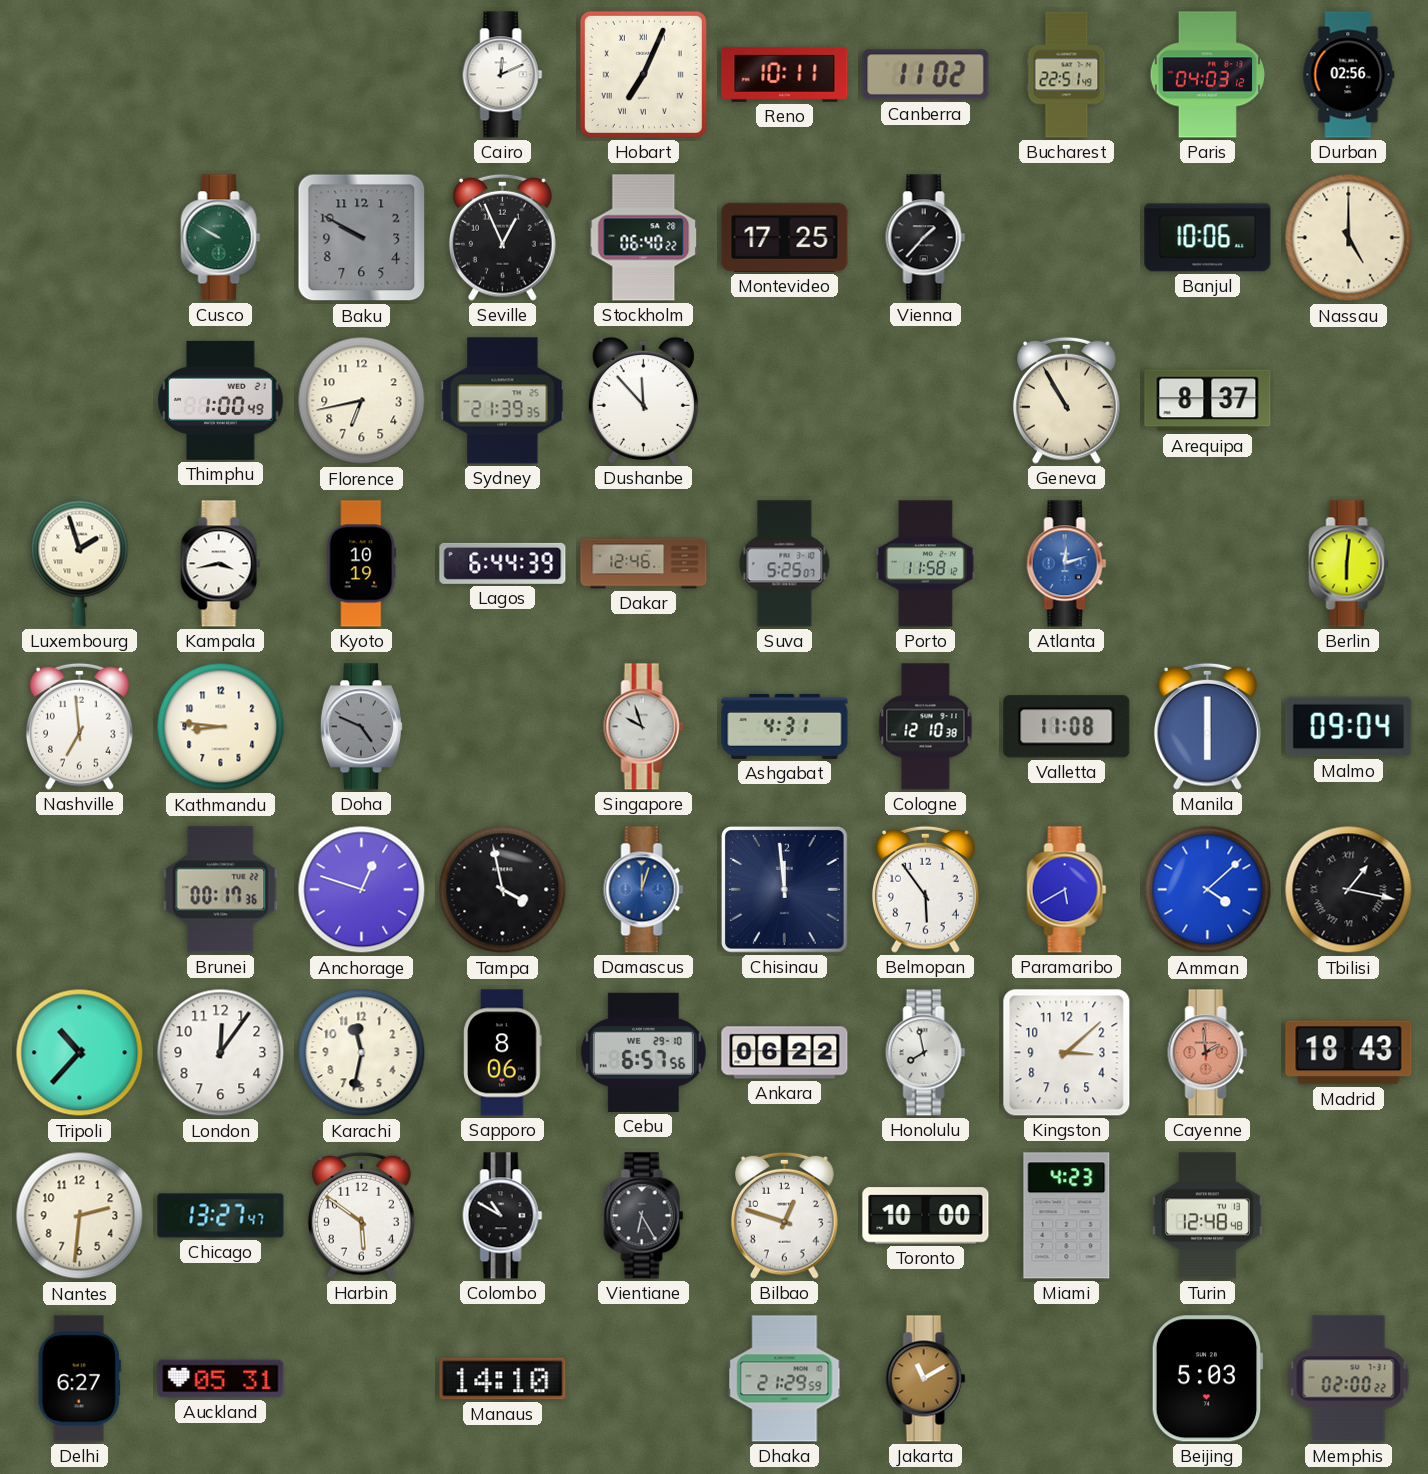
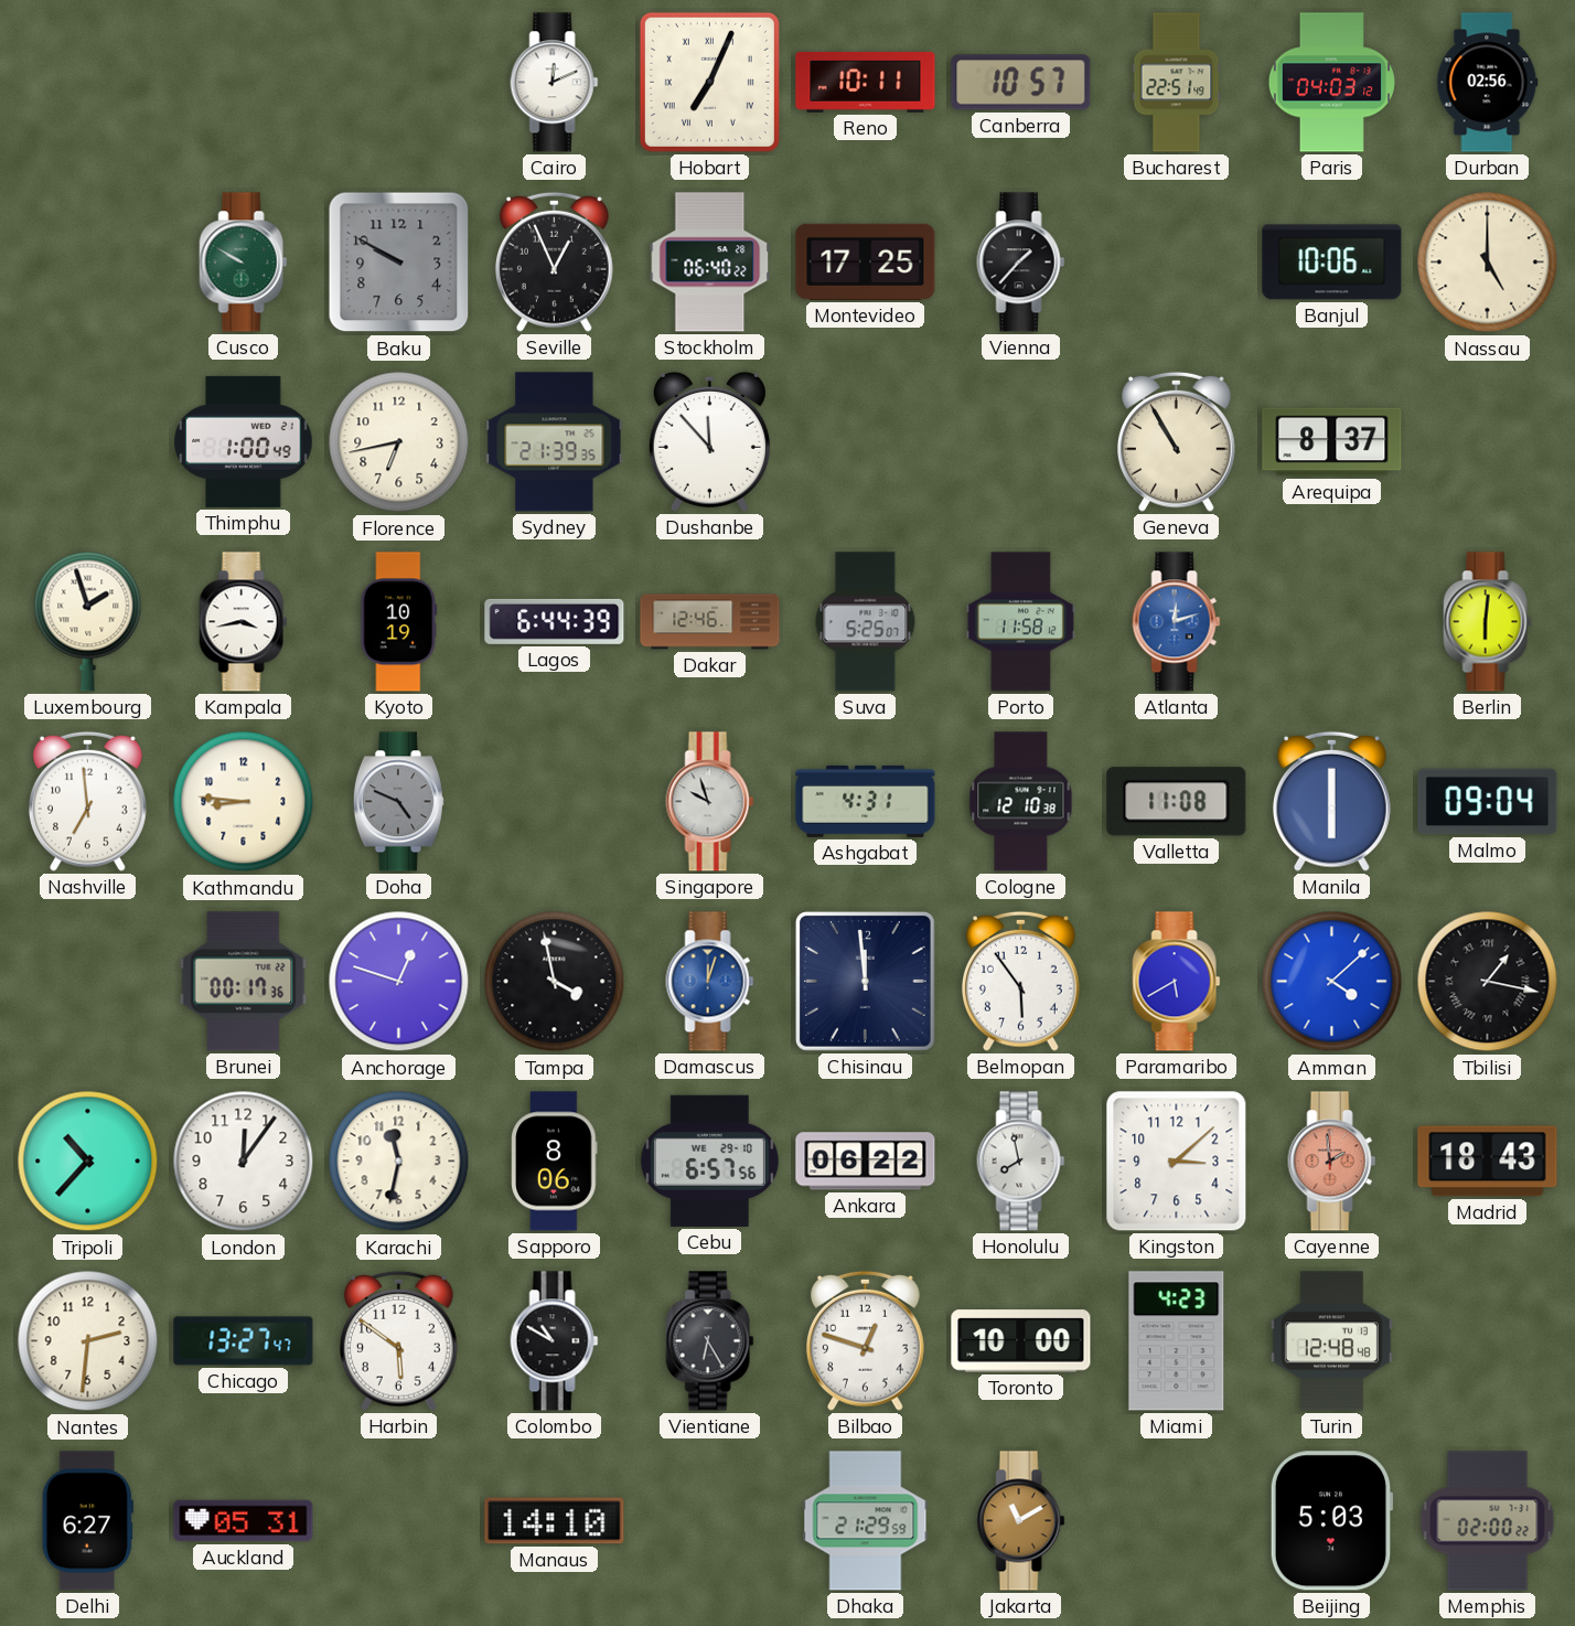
Canberra: 11:02 -> 10:57 (1021, 83)
